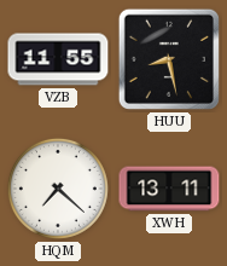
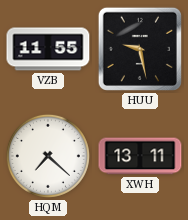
HUU: 8:28 -> 9:28 (140, 49)
